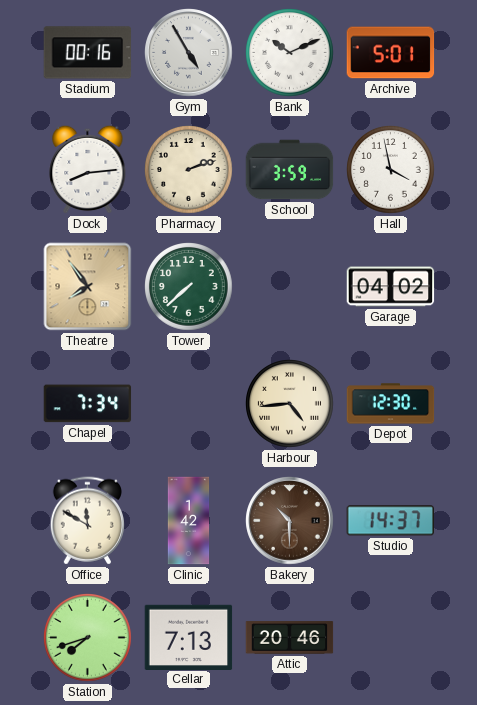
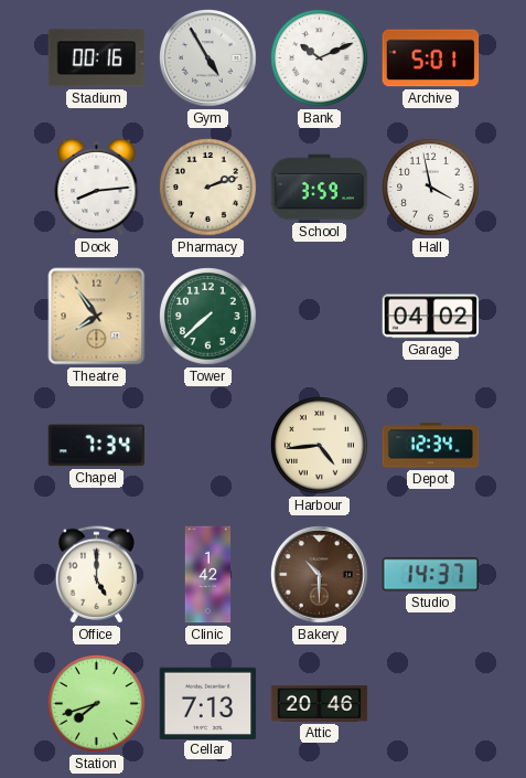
Depot: 12:30 -> 12:34 (431, 446)
Office: 11:50 -> 5:00 (96, 575)
